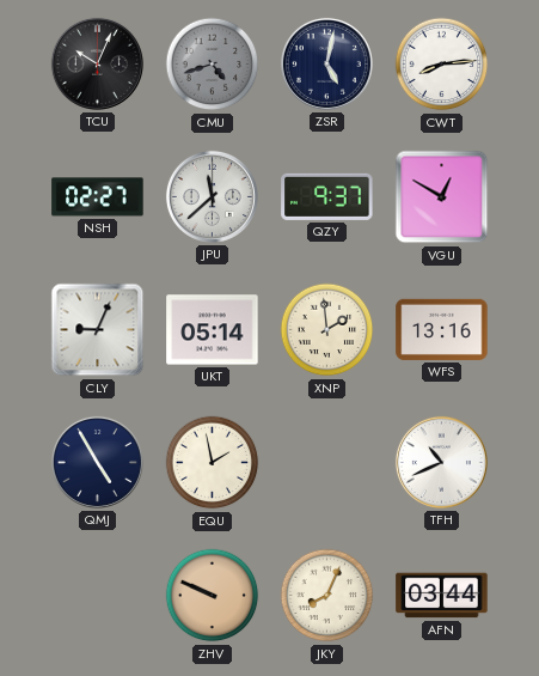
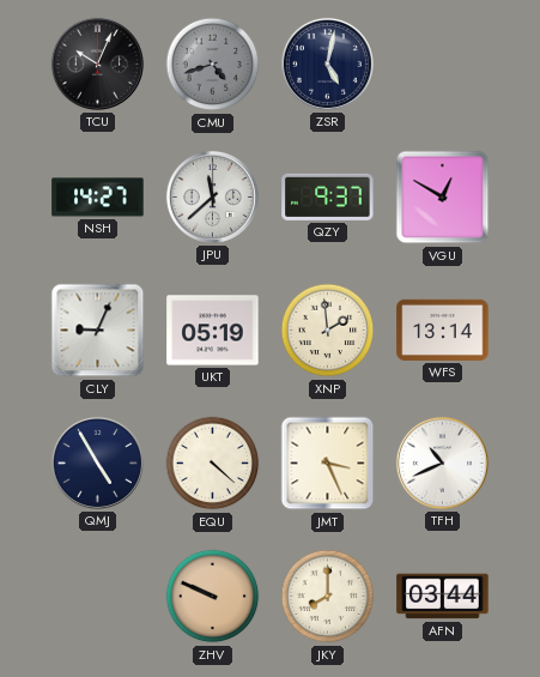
CWT: 8:14 -> none (442, 65)
NSH: 02:27 -> 14:27 (98, 198)
UKT: 05:14 -> 05:19 (213, 331)
WFS: 13:16 -> 13:14 (443, 330)
EQU: 1:58 -> 4:22 (213, 464)
JMT: none -> 3:26 (328, 464)
JKY: 8:04 -> 8:00 (328, 597)
